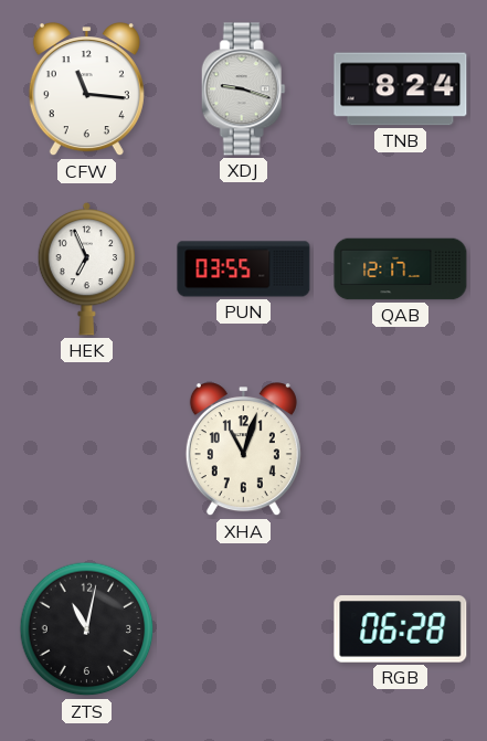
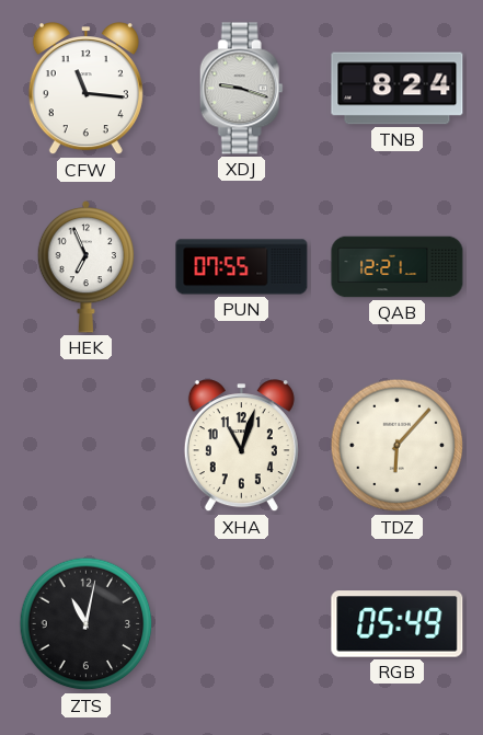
PUN: 03:55 -> 07:55 (242, 267)
QAB: 12:17 -> 12:21 (398, 267)
TDZ: none -> 6:07 (398, 446)
RGB: 06:28 -> 05:49 (398, 624)
